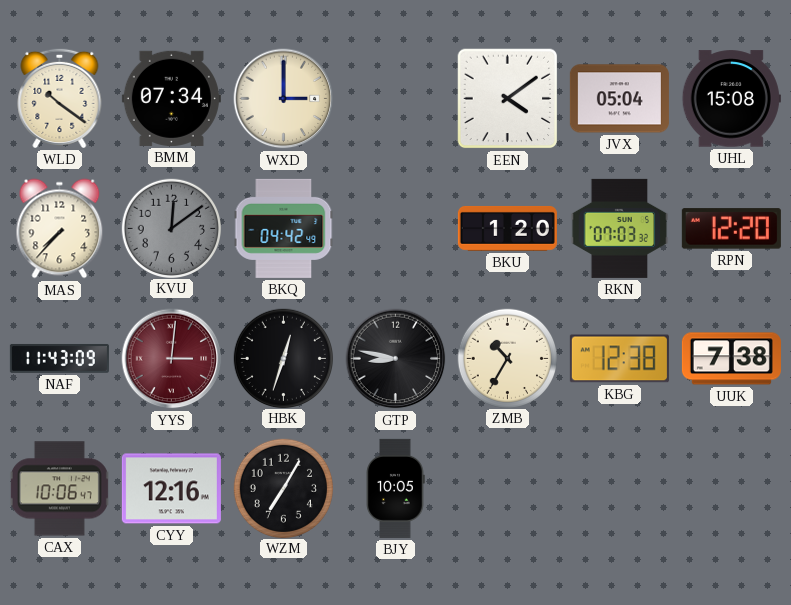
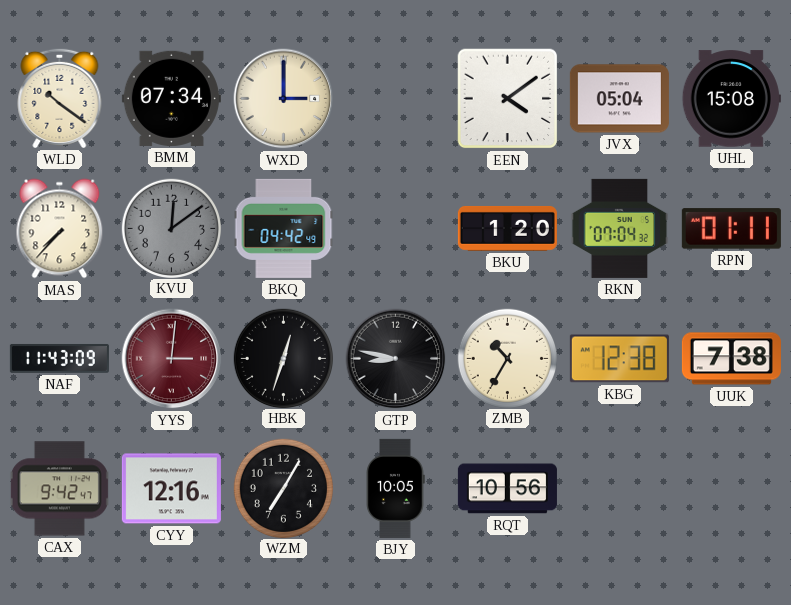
RKN: 07:03 -> 07:04 (620, 228)
RPN: 12:20 -> 01:11 (731, 229)
CAX: 10:06 -> 9:42 (59, 489)
RQT: none -> 10:56 (507, 489)
